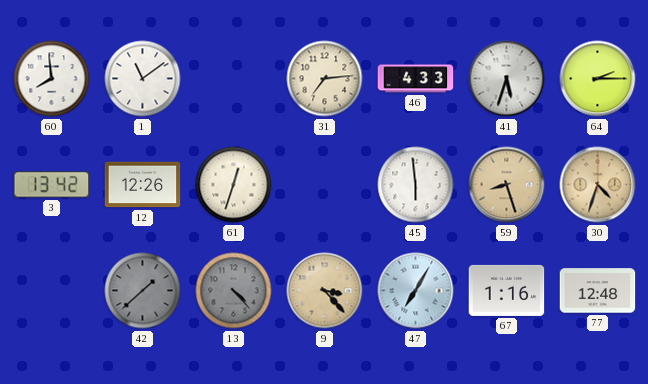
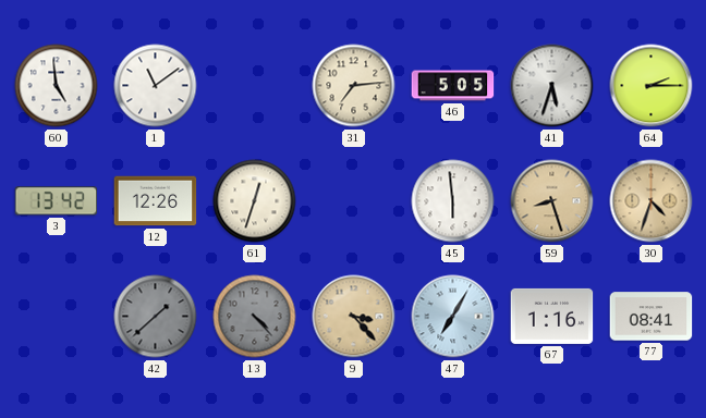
60: 7:59 -> 4:59 (57, 86)
46: 4:33 -> 5:05 (453, 86)
77: 12:48 -> 08:41 (652, 317)
